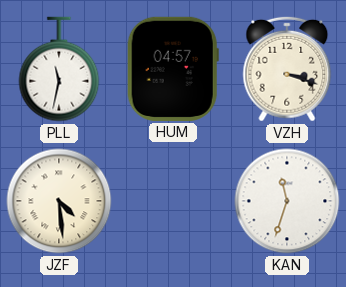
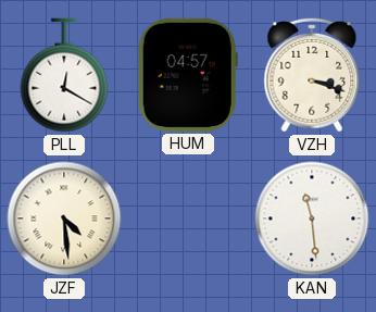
PLL: 11:32 -> 12:20 (64, 75)
KAN: 11:33 -> 11:29 (312, 219)
